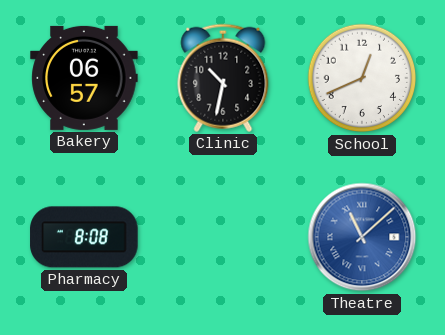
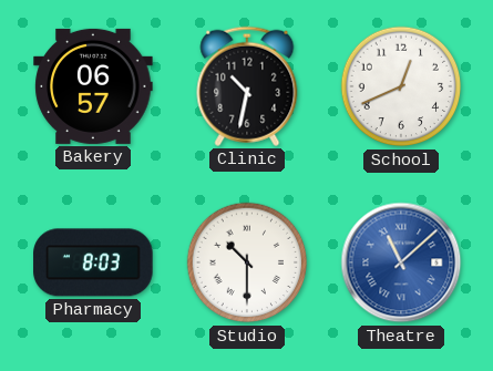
Pharmacy: 8:08 -> 8:03 (93, 262)
Studio: none -> 10:30 (247, 262)
